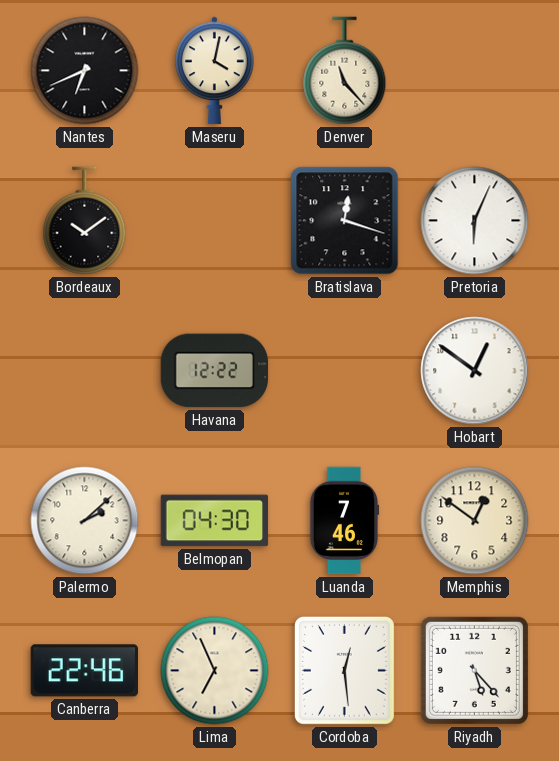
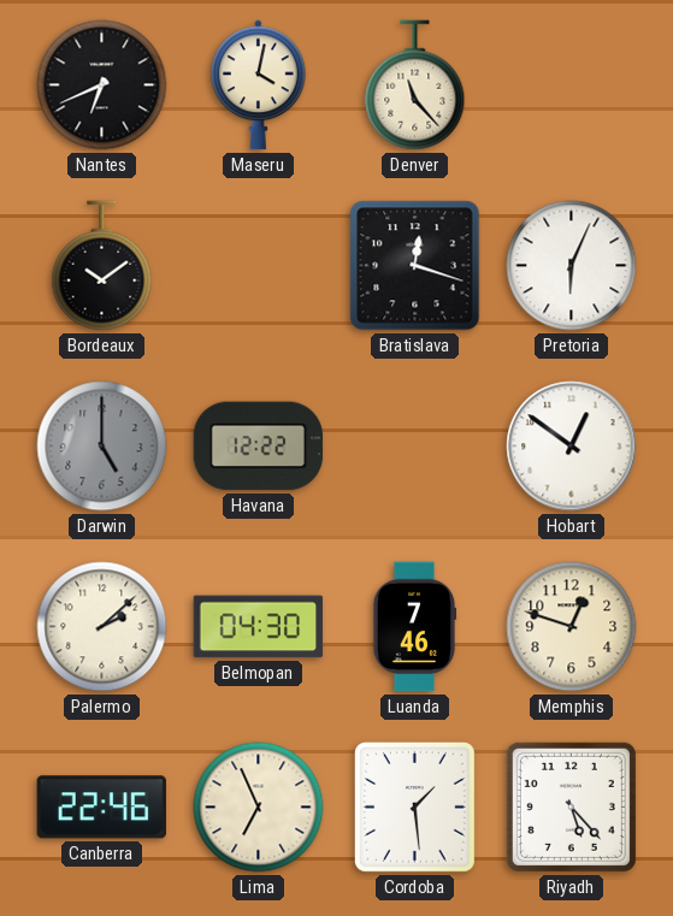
Darwin: none -> 5:00 (102, 447)
Memphis: 12:51 -> 12:48 (572, 627)
Cordoba: 12:29 -> 1:29 (414, 806)
